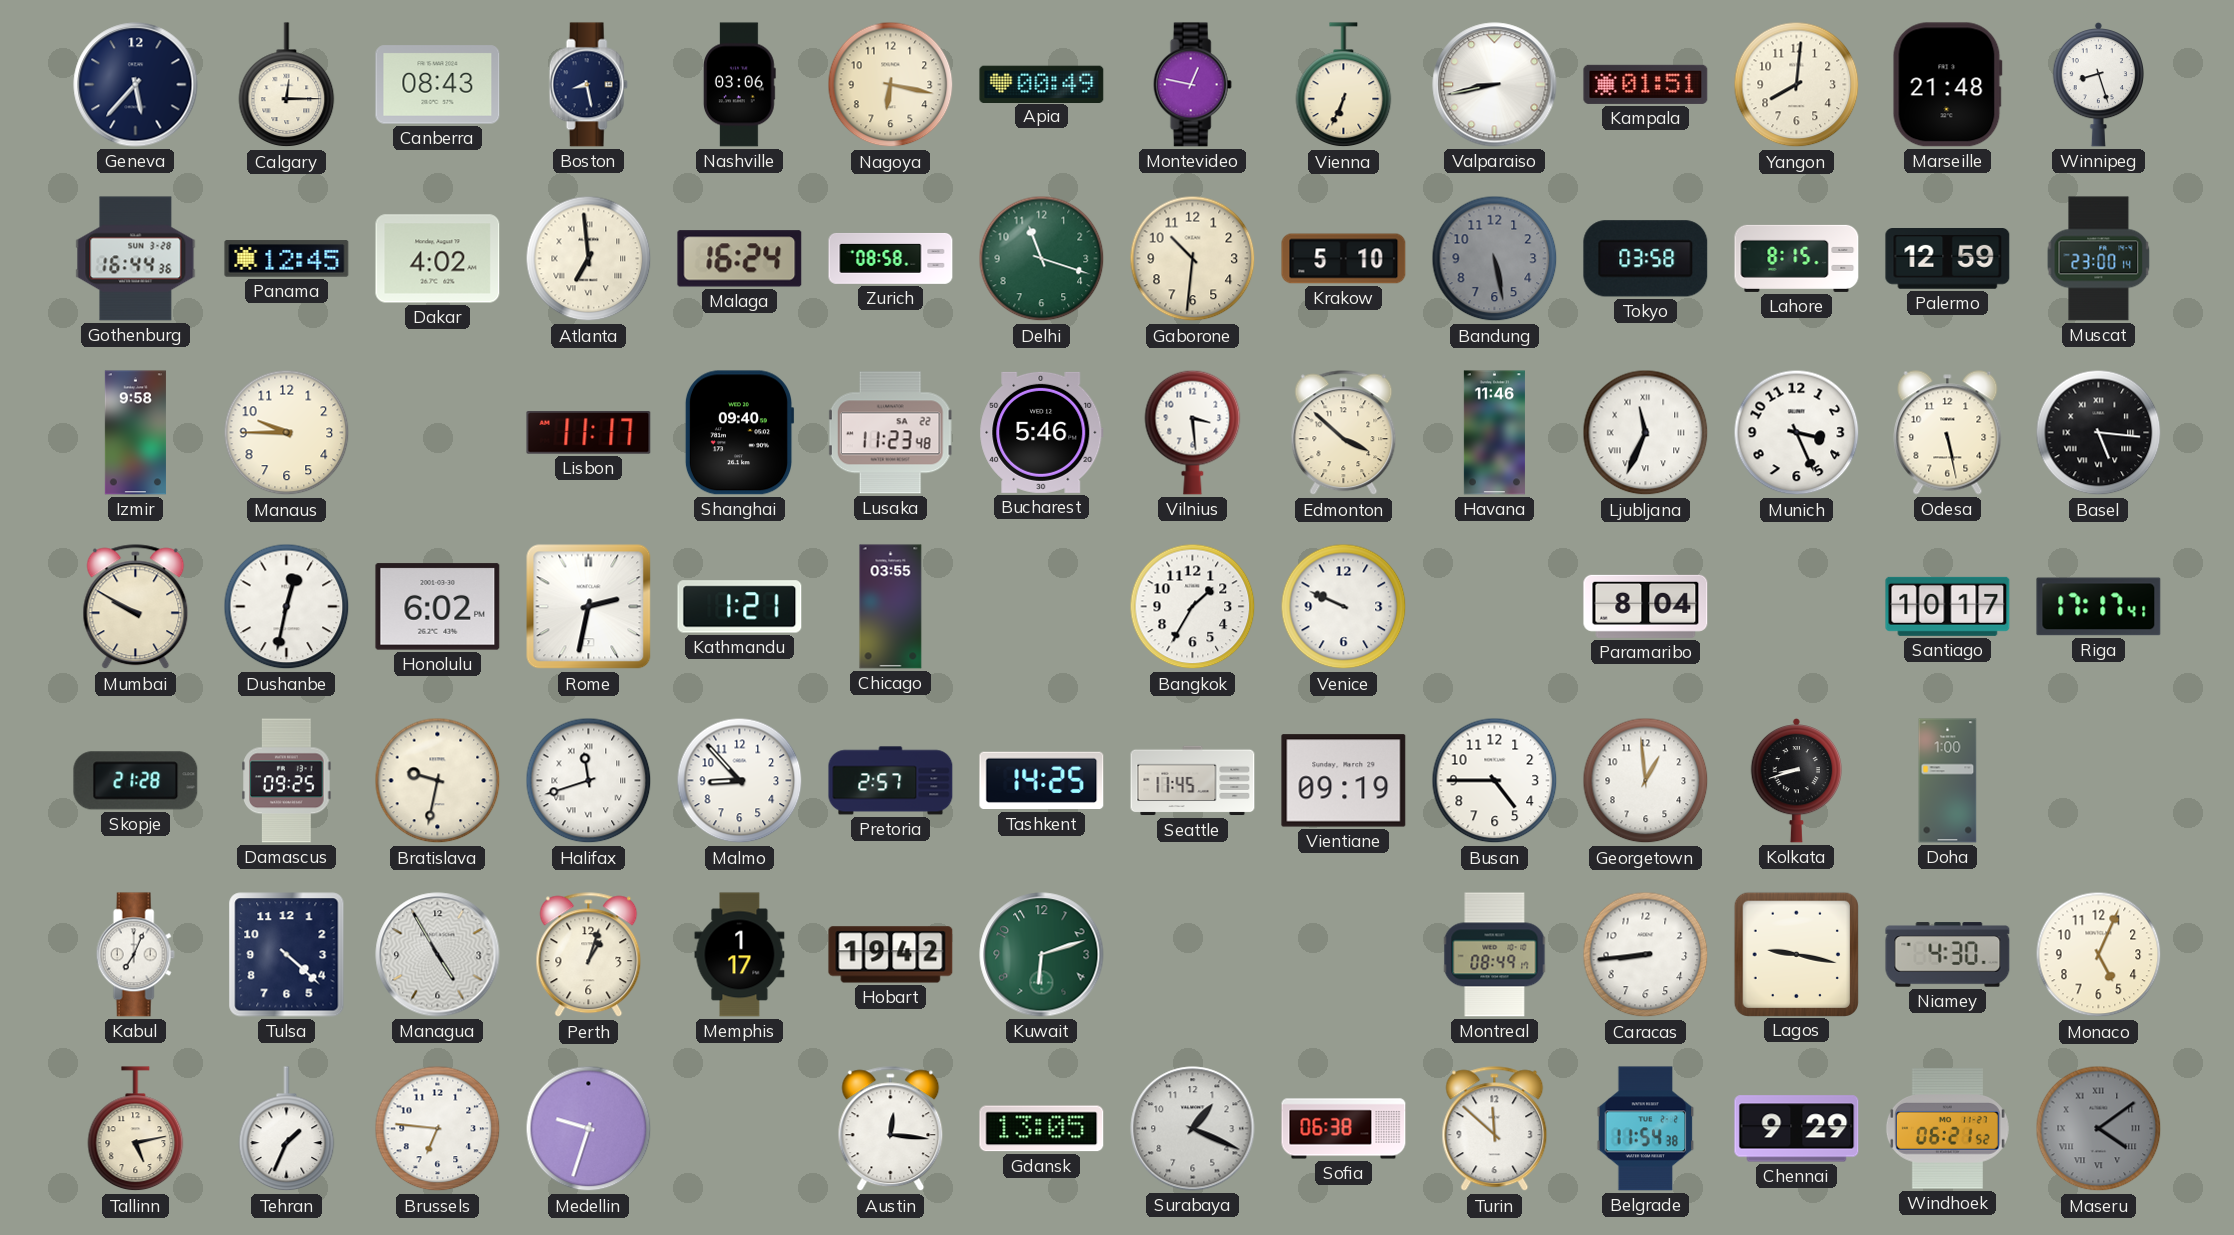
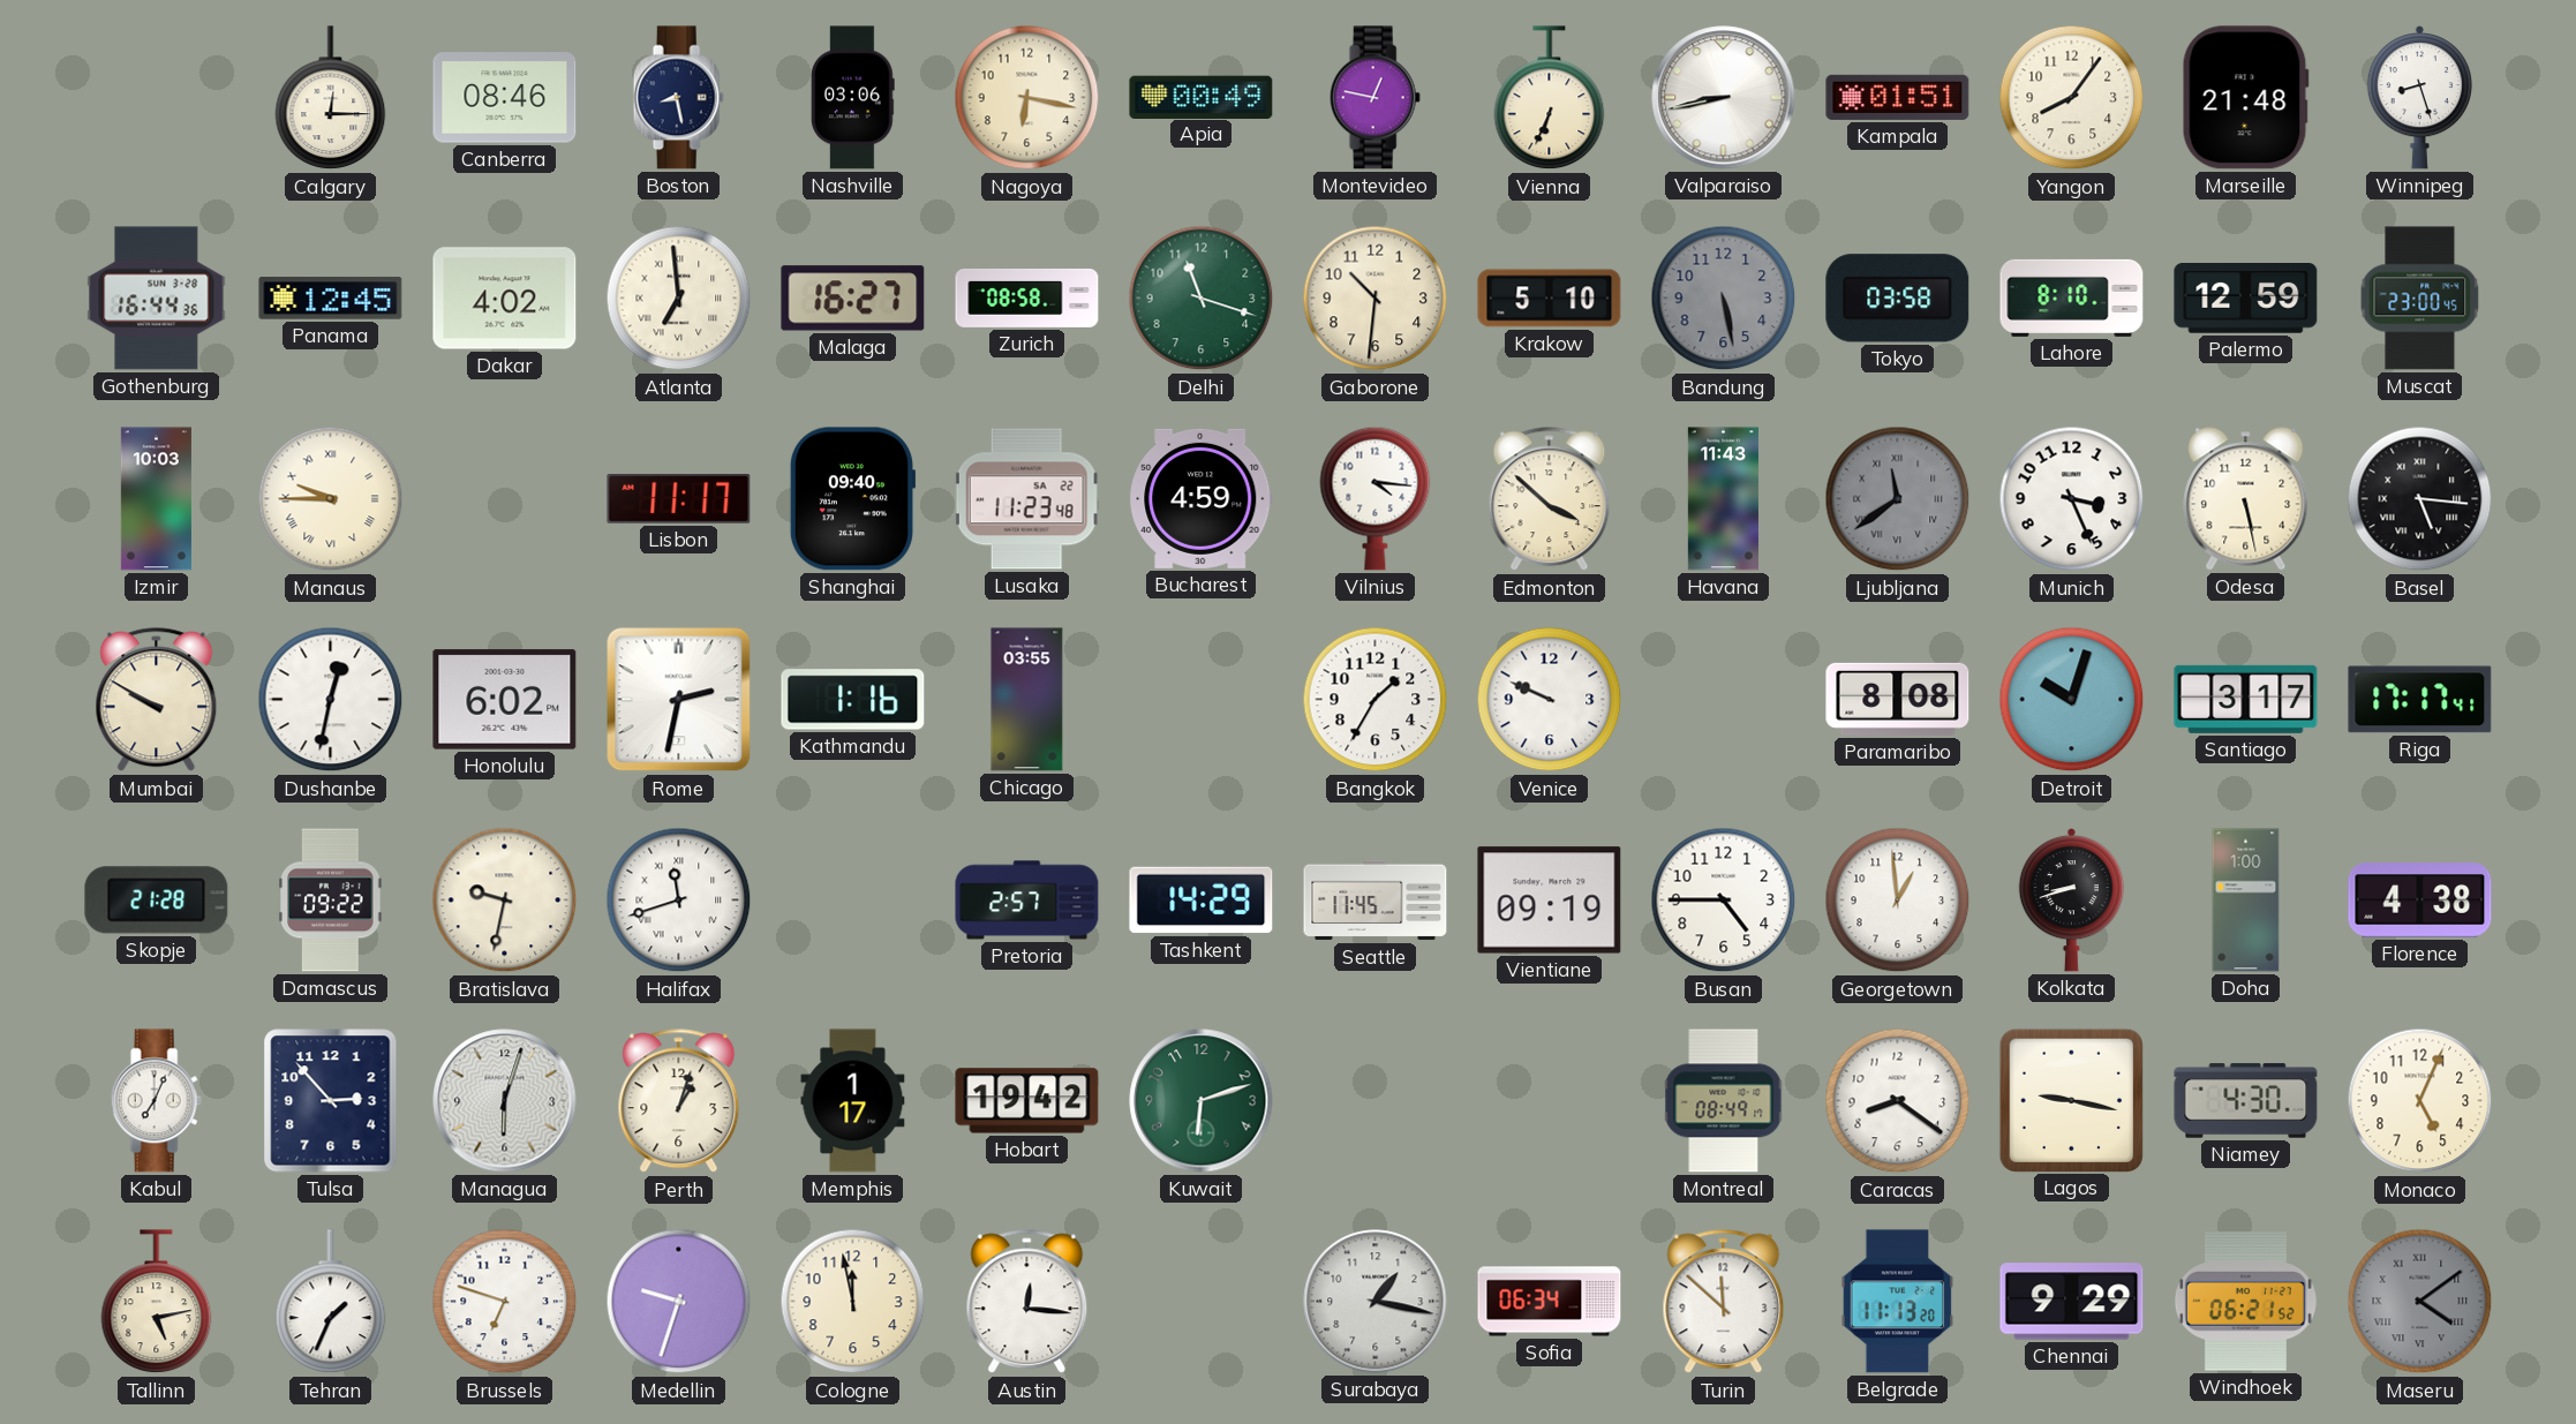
Geneva: 5:37 -> none (136, 85)
Canberra: 08:43 -> 08:46 (505, 98)
Yangon: 8:01 -> 8:06 (2072, 98)
Malaga: 16:24 -> 16:27 (853, 299)
Lahore: 8:15 -> 8:10 (2072, 297)
Muscat: 23:00:14 -> 23:00:45 (2420, 299)
Izmir: 9:58 -> 10:03 (156, 499)
Manaus numerals: Arabic -> Roman (331, 499)
Bucharest: 5:46 -> 4:59 (1202, 498)
Vilnius: 3:29 -> 4:16 (1376, 498)
Havana: 11:46 -> 11:43 (1723, 499)
Ljubljana: 11:34 -> 11:39 (1898, 499)
Ljubljana dial: white -> grey (1898, 499)
Kathmandu: 1:21 -> 1:16 (853, 700)
Paramaribo: 8:04 -> 8:08 (1898, 699)
Detroit: none -> 10:03 (2072, 700)
Santiago: 10:17 -> 3:17 (2246, 699)
Damascus: 09:25 -> 09:22 (331, 901)
Malmo: 8:53 -> none (740, 781)
Tashkent: 14:25 -> 14:29 (1202, 901)
Florence: none -> 4:38 (2420, 901)
Tulsa: 4:22 -> 2:53 (331, 1101)
Managua: 4:55 -> 6:03 (505, 1101)
Caracas: 8:44 -> 8:21 (1898, 1101)
Brussels: 6:46 -> 6:48 (505, 1302)
Cologne: none -> 11:58 (853, 1302)
Gdansk: 13:05 -> none (1042, 1129)
Surabaya: 1:19 -> 1:17 (1376, 1302)
Sofia: 06:38 -> 06:34 (1550, 1302)
Belgrade: 11:54 -> 11:13 (1898, 1302)
